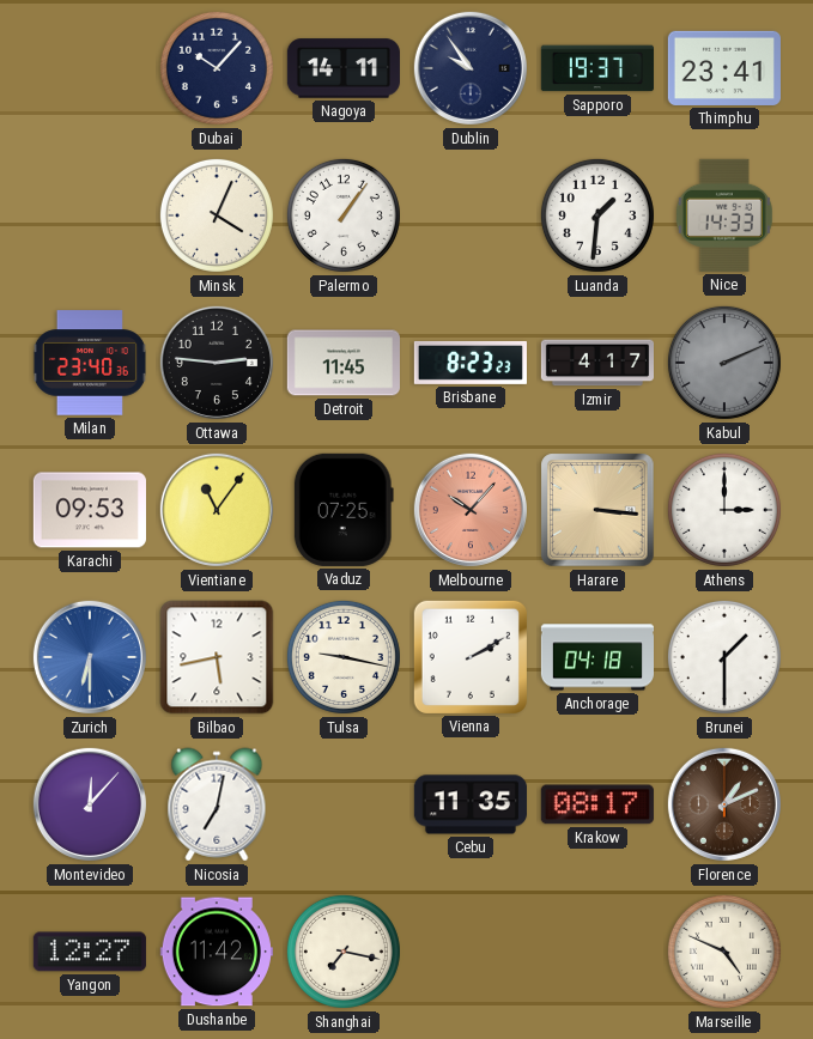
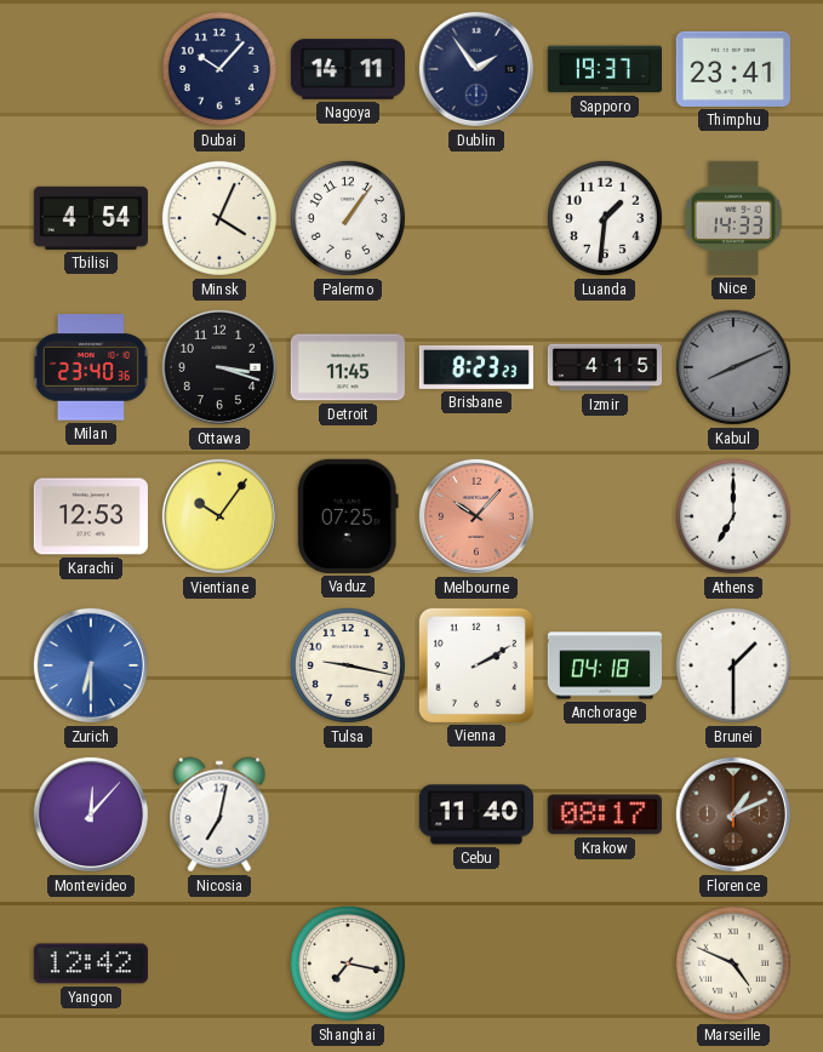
Dublin: 9:54 -> 1:54 (476, 69)
Tbilisi: none -> 4:54 (91, 218)
Ottawa: 2:46 -> 3:18 (219, 367)
Izmir: 4:17 -> 4:15 (604, 367)
Kabul: 2:11 -> 8:11 (733, 367)
Karachi: 09:53 -> 12:53 (91, 516)
Vientiane: 11:06 -> 10:06 (219, 516)
Harare: 3:16 -> none (597, 510)
Athens: 3:00 -> 7:00 (733, 516)
Bilbao: 5:43 -> none (217, 657)
Cebu: 11:35 -> 11:40 (476, 814)
Yangon: 12:27 -> 12:42 (91, 964)
Dushanbe: 11:42 -> none (217, 952)
